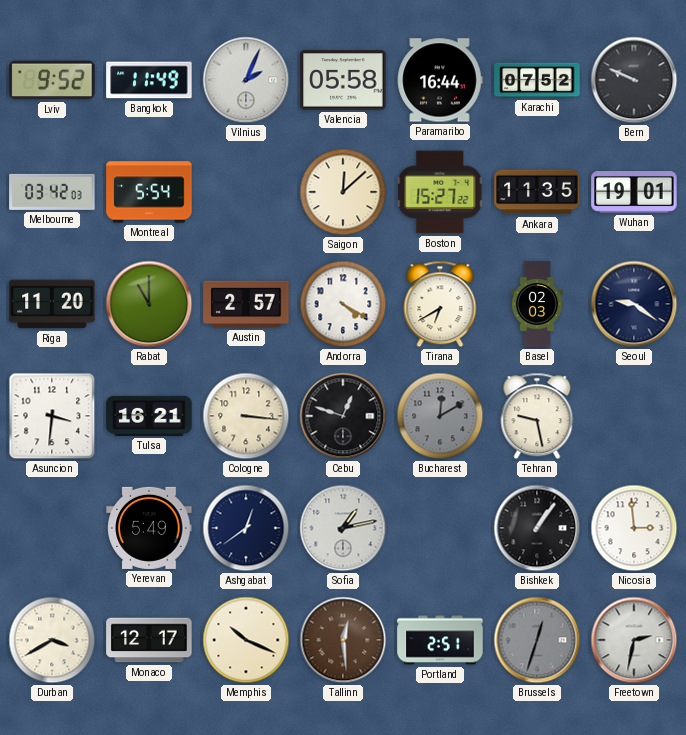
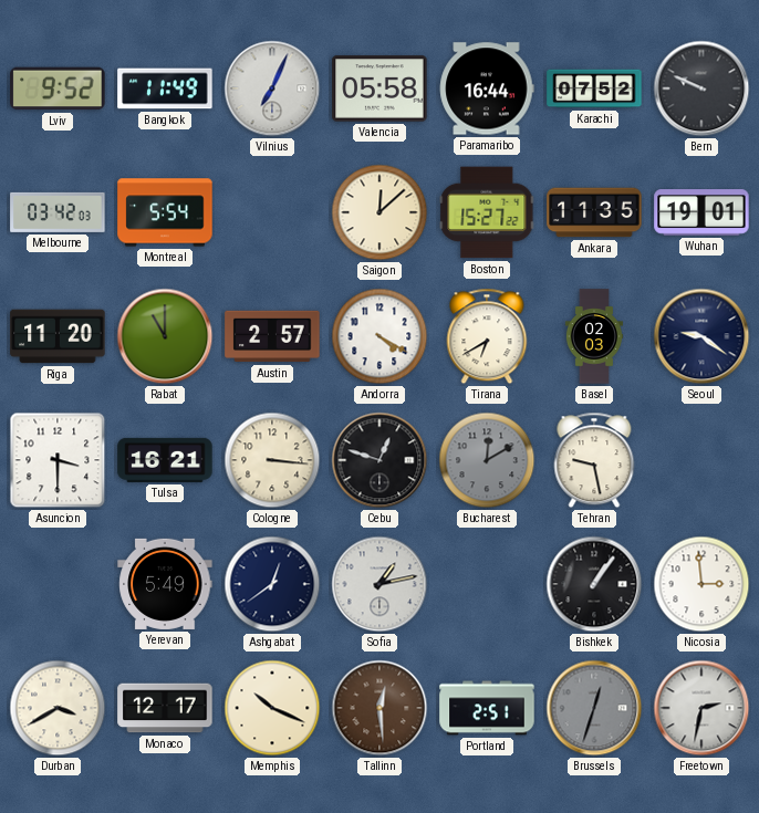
Vilnius: 2:04 -> 7:04 (272, 88)
Asuncion: 3:31 -> 3:30 (58, 460)
